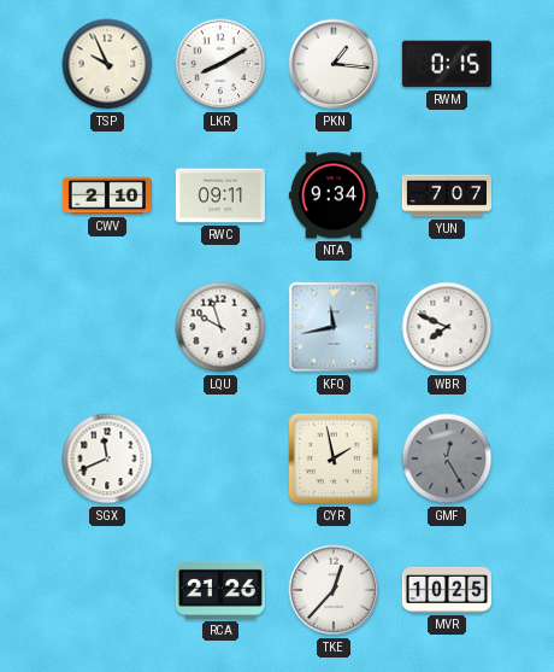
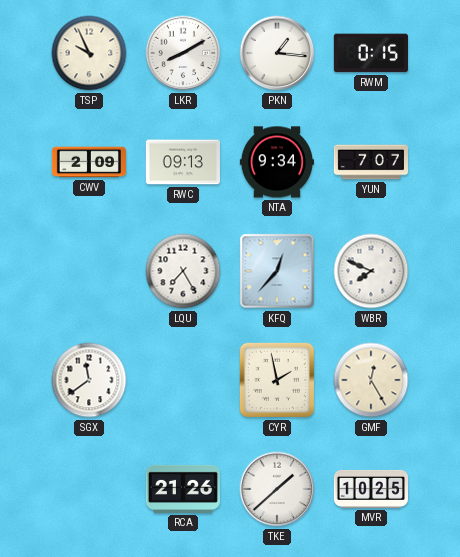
CWV: 2:10 -> 2:09 (88, 162)
RWC: 09:11 -> 09:13 (183, 162)
LQU: 9:57 -> 7:25 (183, 271)
KFQ: 11:43 -> 12:37 (277, 271)
SGX: 11:41 -> 11:39 (89, 380)
GMF dial: grey -> cream (371, 380)
TKE: 12:37 -> 1:38 (277, 489)
